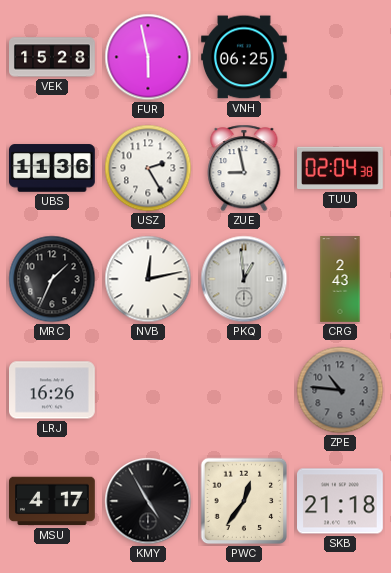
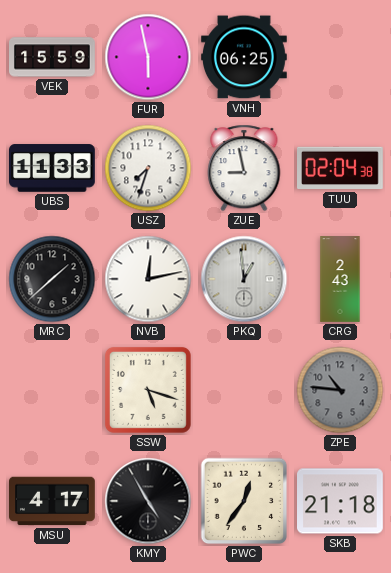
VEK: 15:28 -> 15:59 (53, 57)
UBS: 11:36 -> 11:33 (53, 168)
USZ: 2:25 -> 7:33 (148, 168)
MRC: 1:34 -> 1:38 (52, 279)
LRJ: 16:26 -> none (53, 390)
SSW: none -> 5:18 (148, 390)
